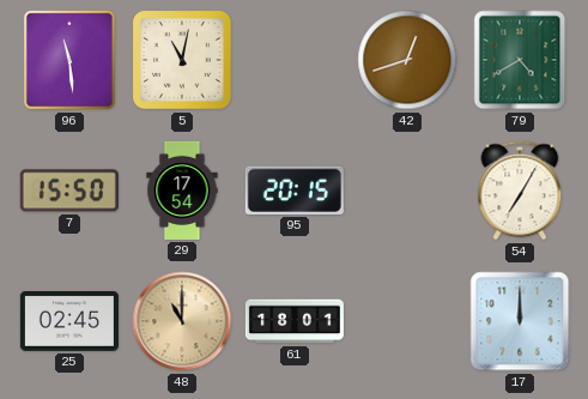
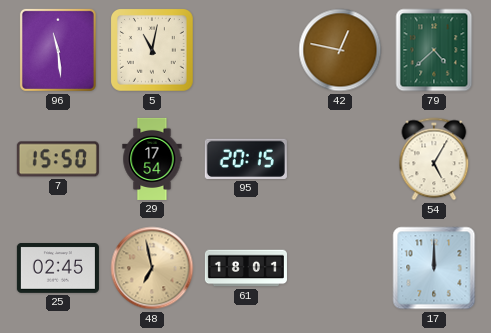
42: 12:42 -> 12:47 (340, 50)
79: 4:40 -> 4:38 (434, 50)
54: 7:05 -> 5:05 (434, 159)
48: 11:00 -> 6:58 (152, 268)
